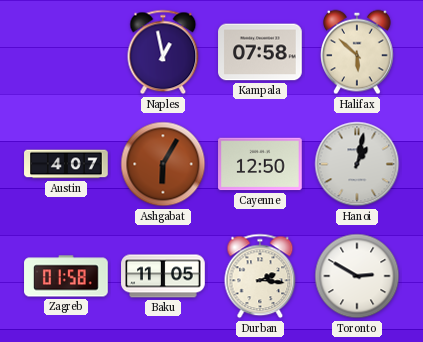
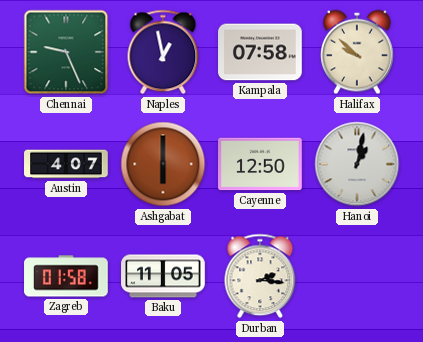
Chennai: none -> 9:26 (66, 52)
Halifax: 5:52 -> 9:52 (358, 52)
Ashgabat: 6:05 -> 6:00 (163, 164)
Toronto: 2:50 -> none (357, 276)
